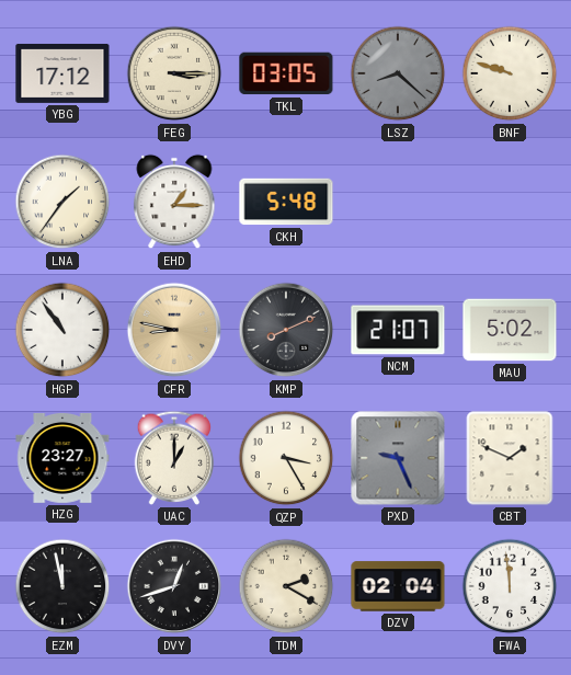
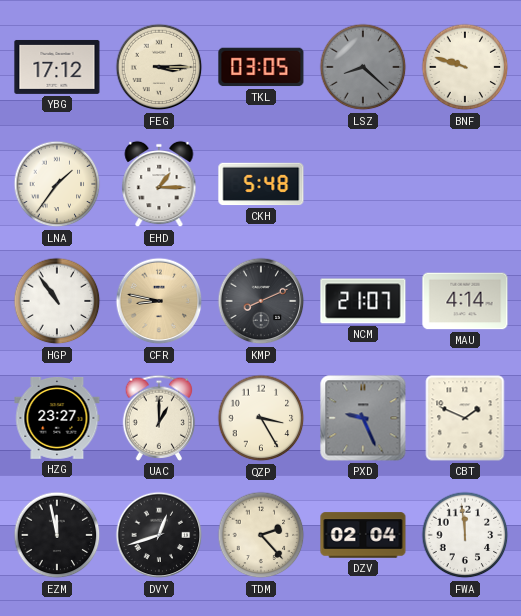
MAU: 5:02 -> 4:14 (465, 301)
TDM: 2:20 -> 2:23 (261, 535)
